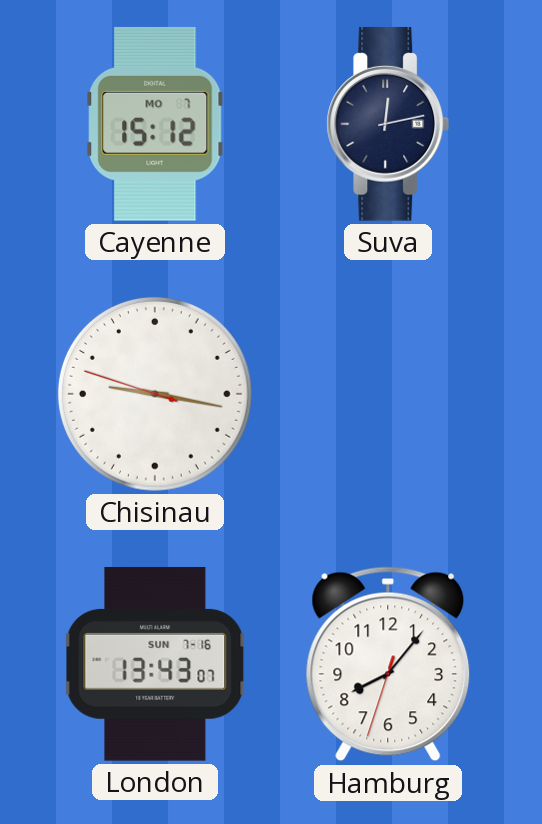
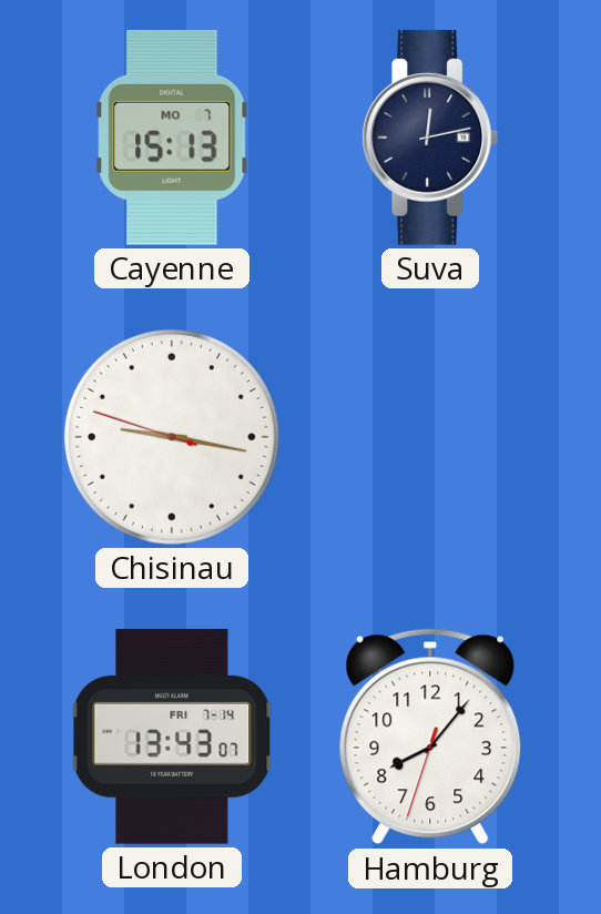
Cayenne: 15:12 -> 15:13 (172, 138)
London date: SUN 7-16 -> FRI 7-14 (172, 737)
